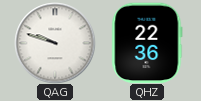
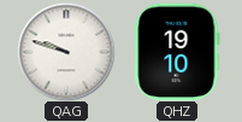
QHZ: 22:36 -> 19:10 (177, 52)
